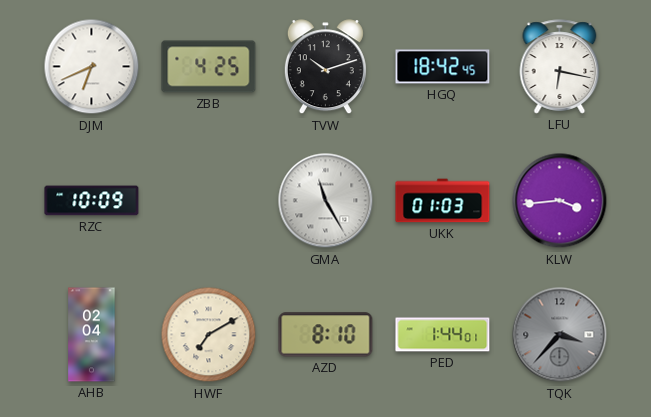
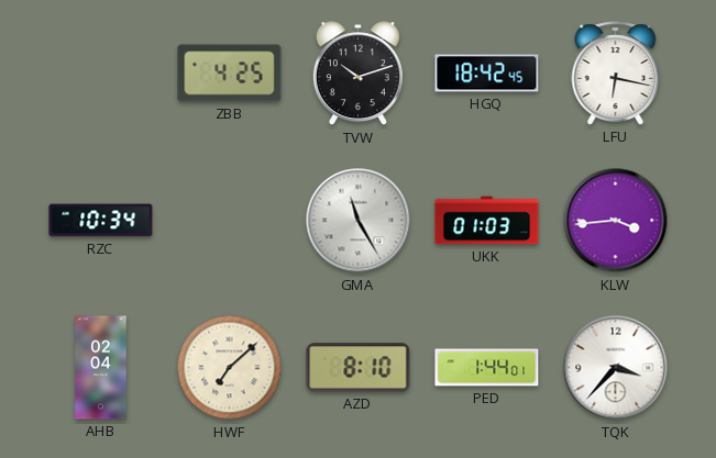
DJM: 6:41 -> none (92, 67)
RZC: 10:09 -> 10:34 (101, 221)
HWF: 7:10 -> 7:08 (230, 368)
TQK dial: grey -> white (616, 368)
